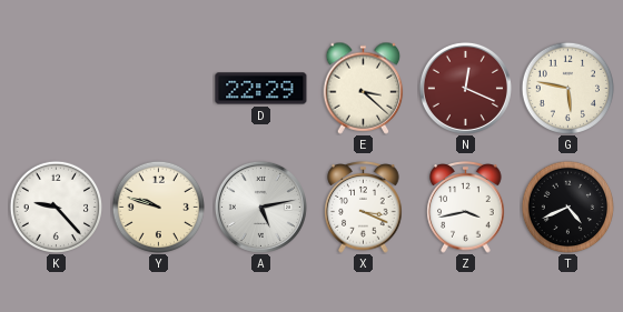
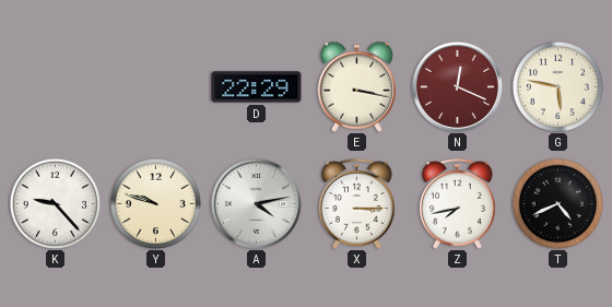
E: 3:22 -> 3:17 (357, 86)
A: 5:13 -> 4:13 (256, 203)
X: 3:19 -> 3:15 (357, 204)
Z: 3:43 -> 7:43 (458, 204)
